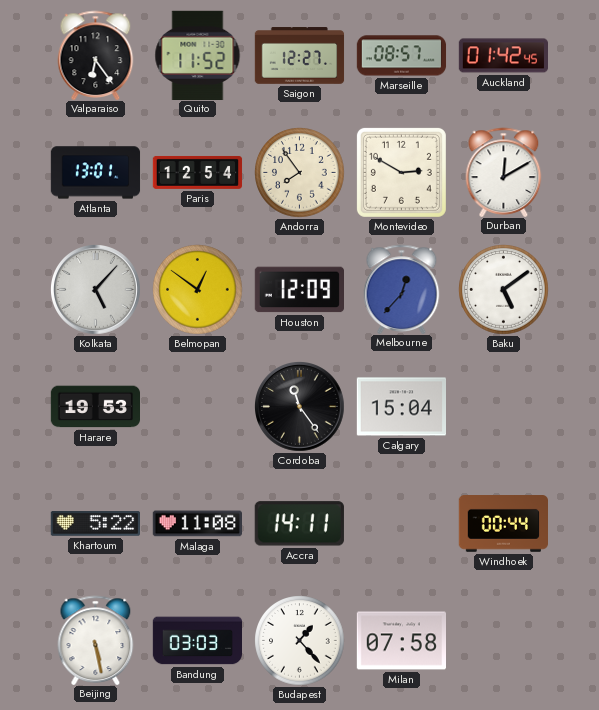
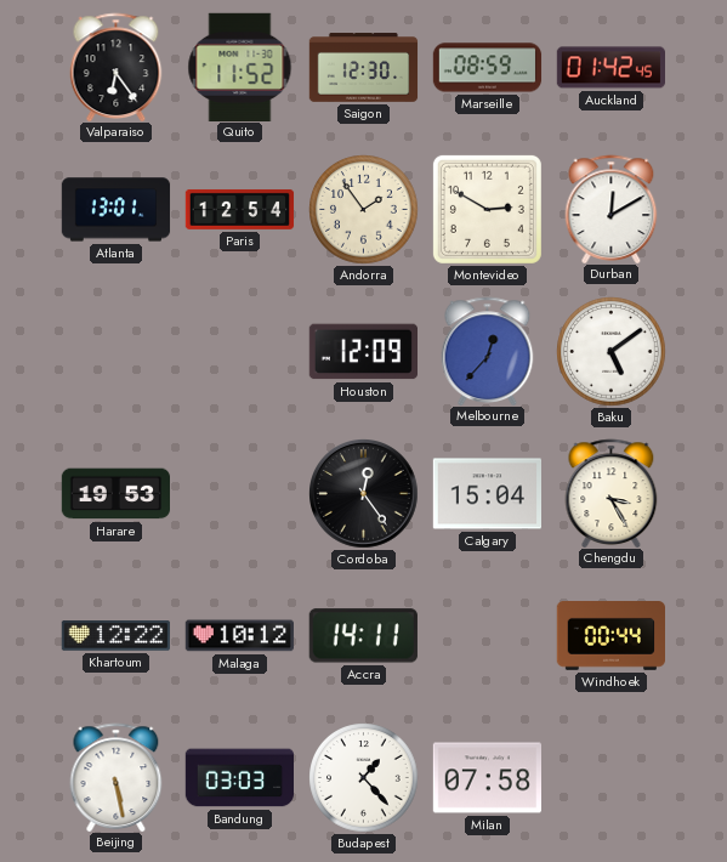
Saigon: 12:27 -> 12:30 (364, 68)
Marseille: 08:57 -> 08:59 (488, 68)
Andorra: 7:54 -> 1:54 (364, 210)
Kolkata: 5:07 -> none (96, 290)
Belmopan: 12:51 -> none (198, 290)
Cordoba: 11:24 -> 12:24 (364, 494)
Chengdu: none -> 3:25 (612, 493)
Khartoum: 5:22 -> 12:22 (115, 636)
Malaga: 11:08 -> 10:12 (239, 636)
